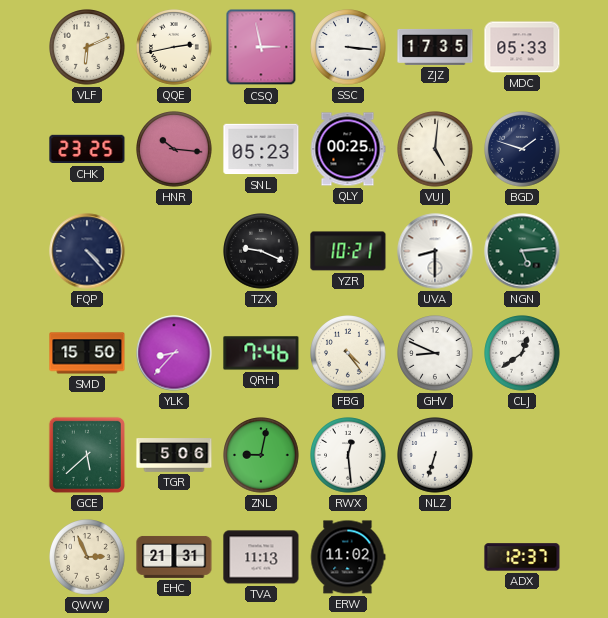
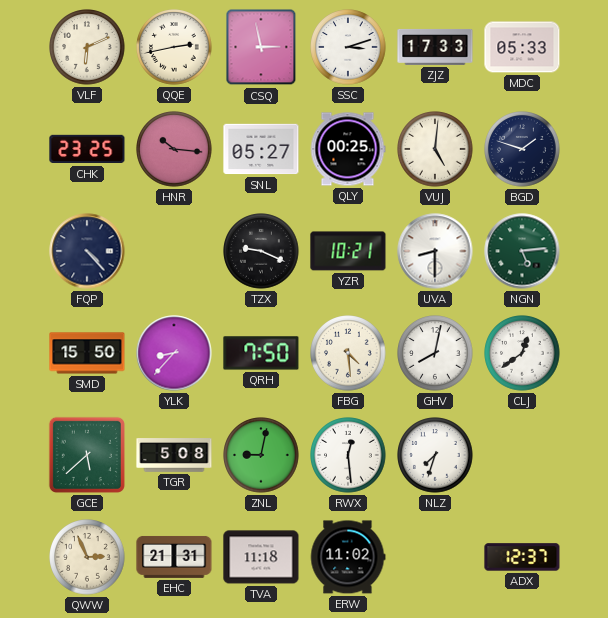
SSC: 3:16 -> 3:12 (348, 47)
ZJZ: 17:35 -> 17:33 (435, 47)
SNL: 05:23 -> 05:27 (261, 149)
QRH: 7:46 -> 7:50 (261, 353)
FBG: 4:24 -> 4:29 (348, 353)
GHV: 8:49 -> 8:02 (435, 353)
TGR: 5:06 -> 5:08 (174, 455)
NLZ: 6:33 -> 7:33 (435, 455)
TVA: 11:13 -> 11:18 (261, 557)
